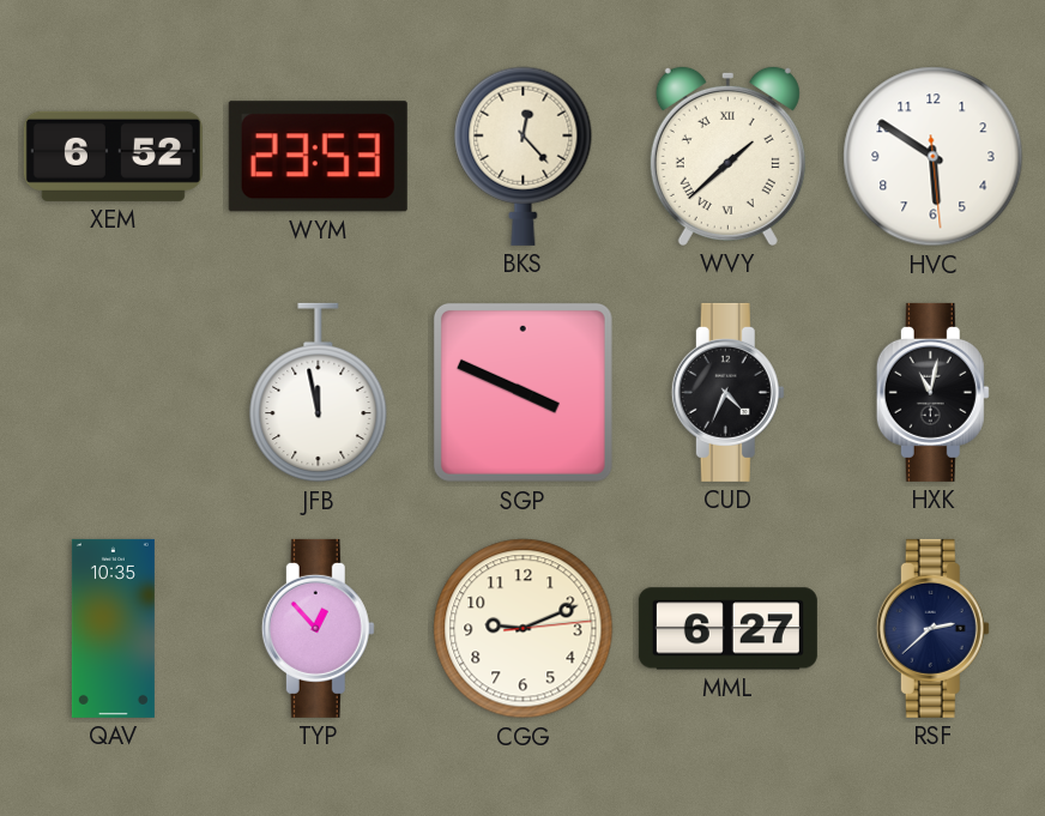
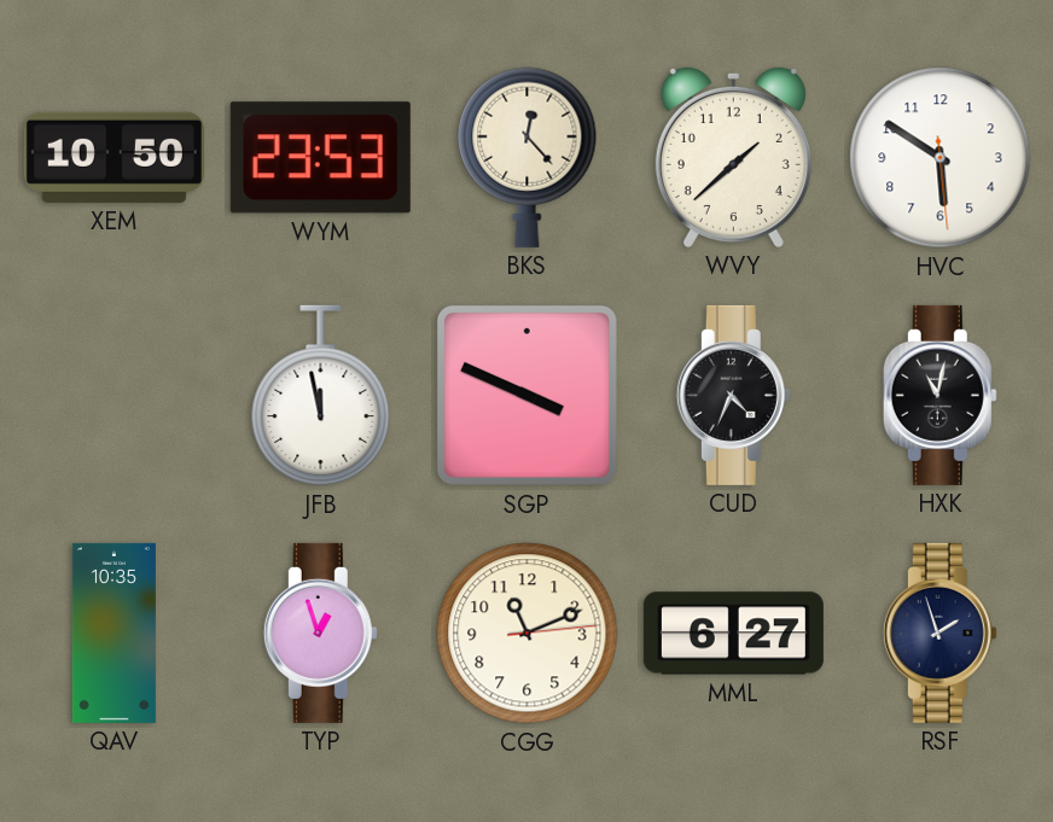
XEM: 6:52 -> 10:50 (114, 157)
WVY numerals: Roman -> Arabic (733, 157)
TYP: 12:53 -> 12:57 (320, 632)
CGG: 9:11 -> 11:11 (528, 634)
RSF: 2:38 -> 1:57 (939, 632)
